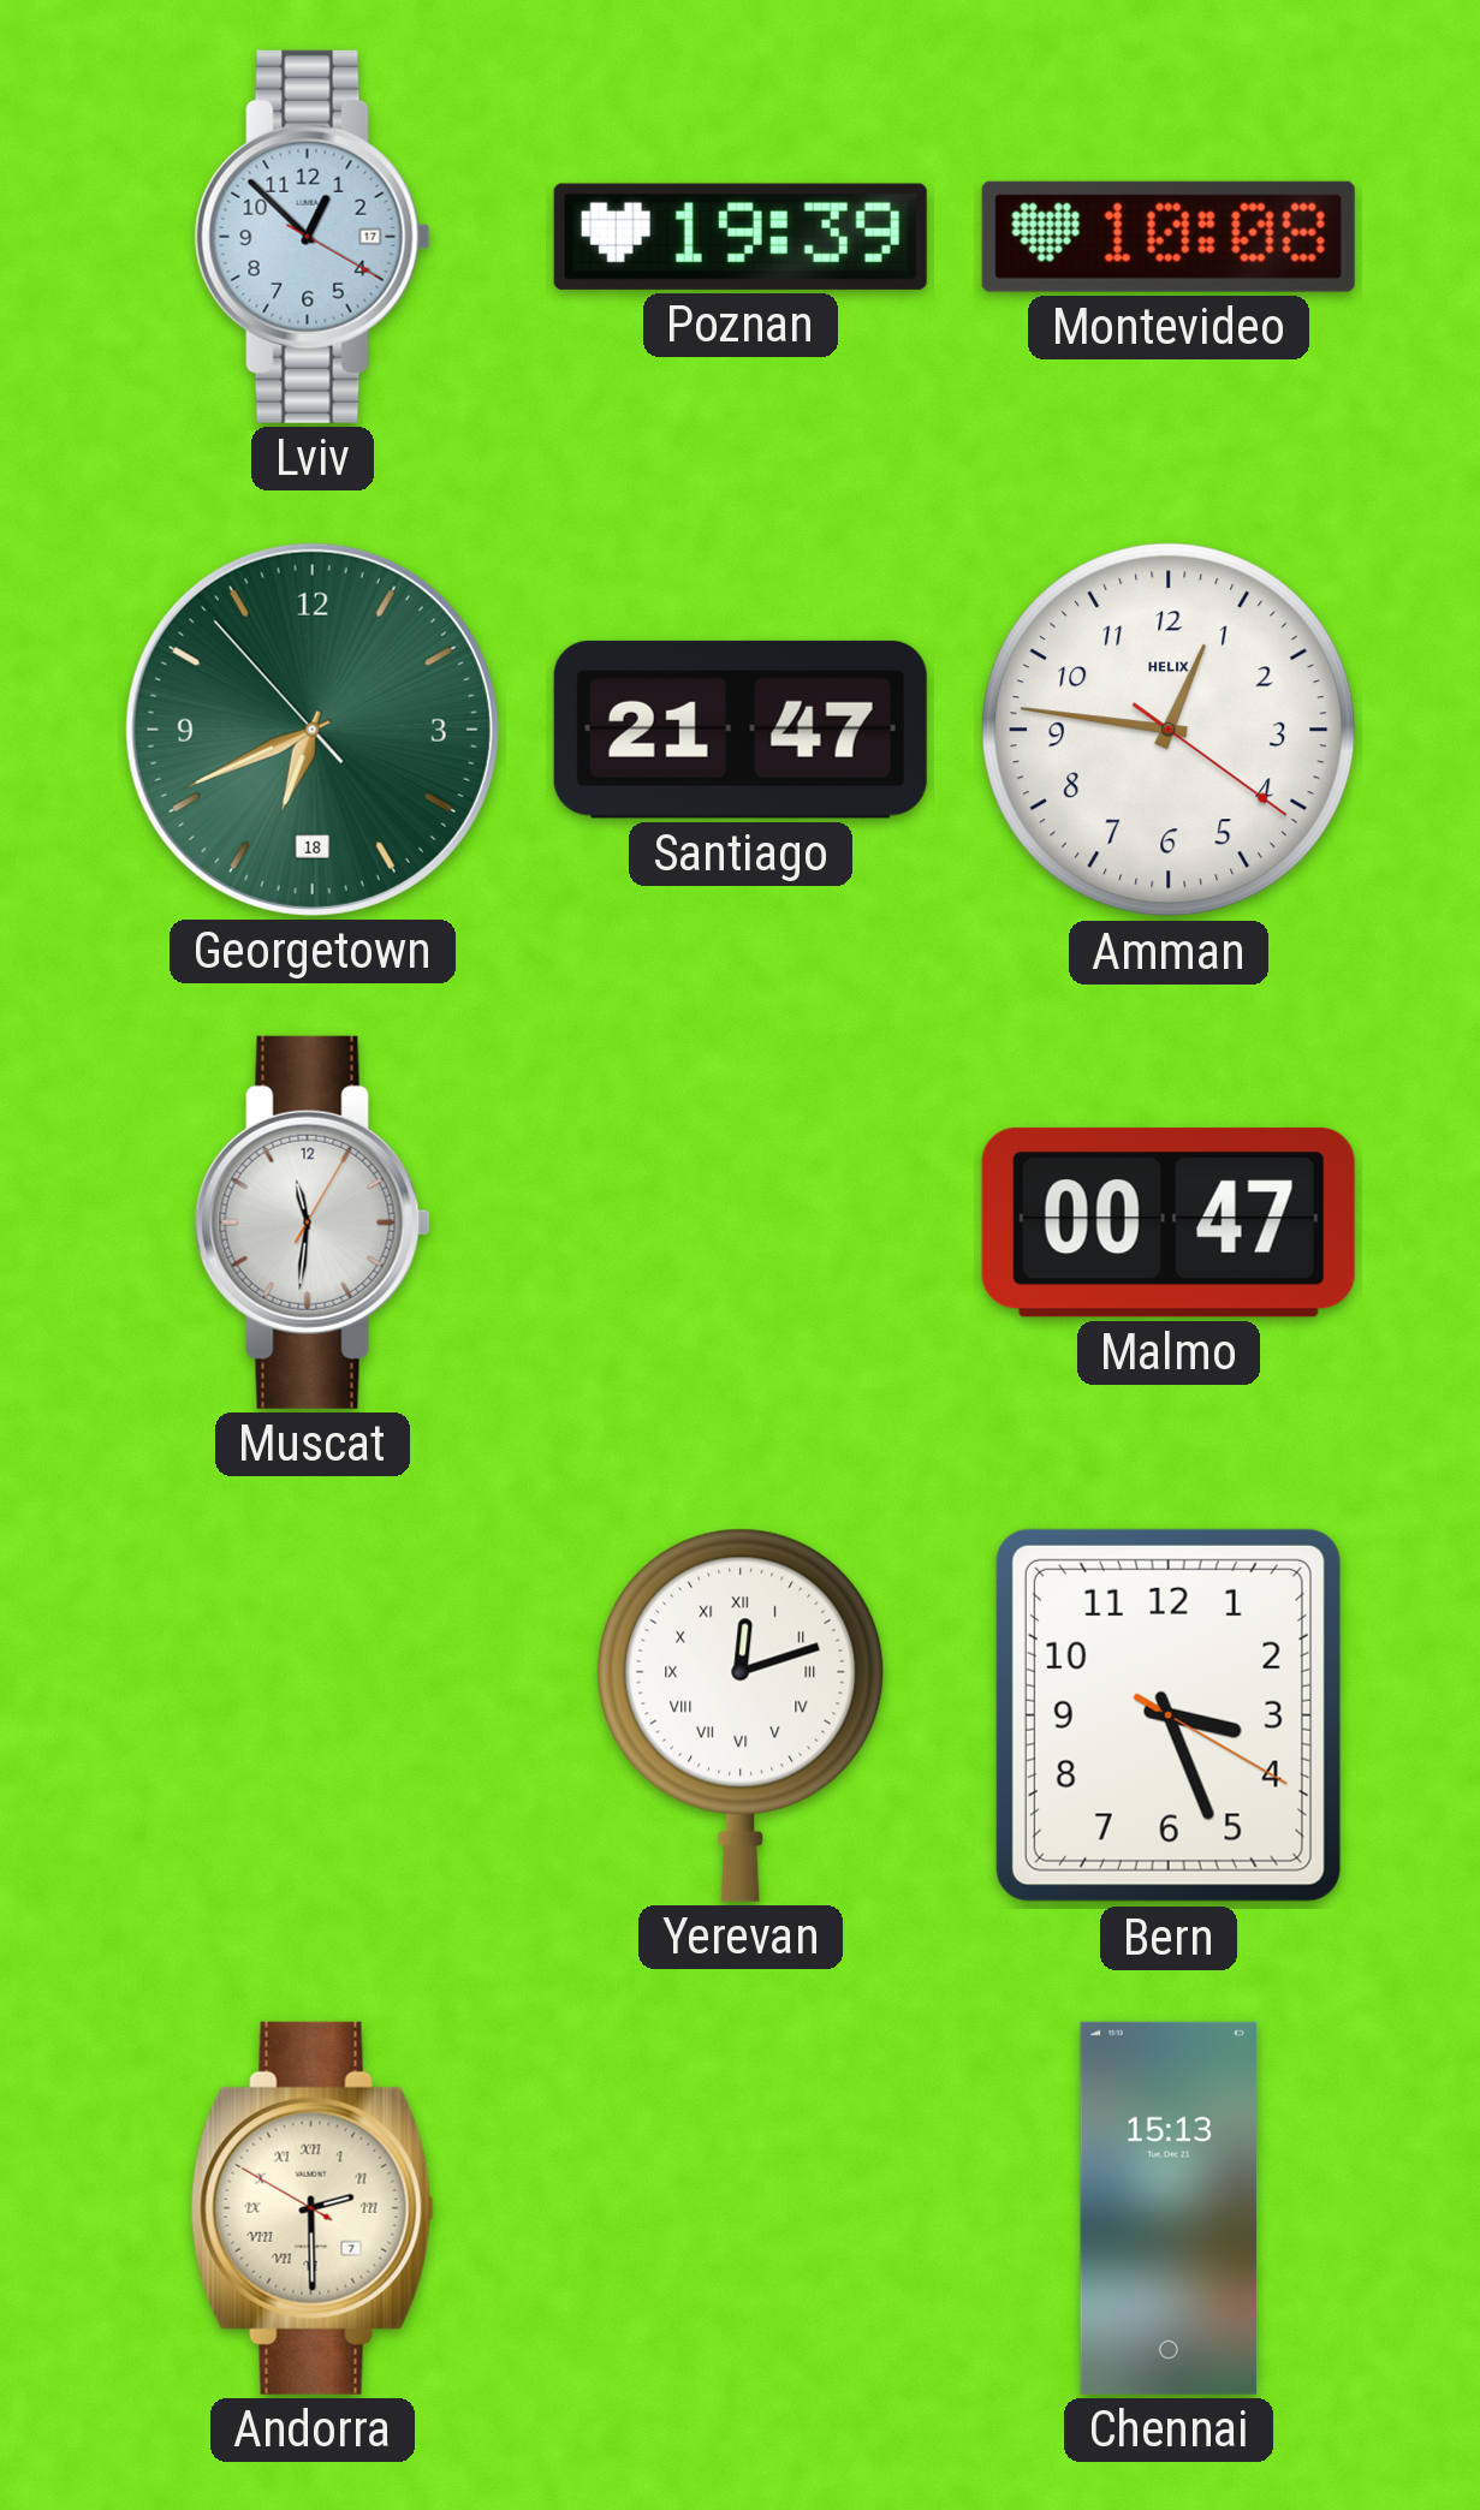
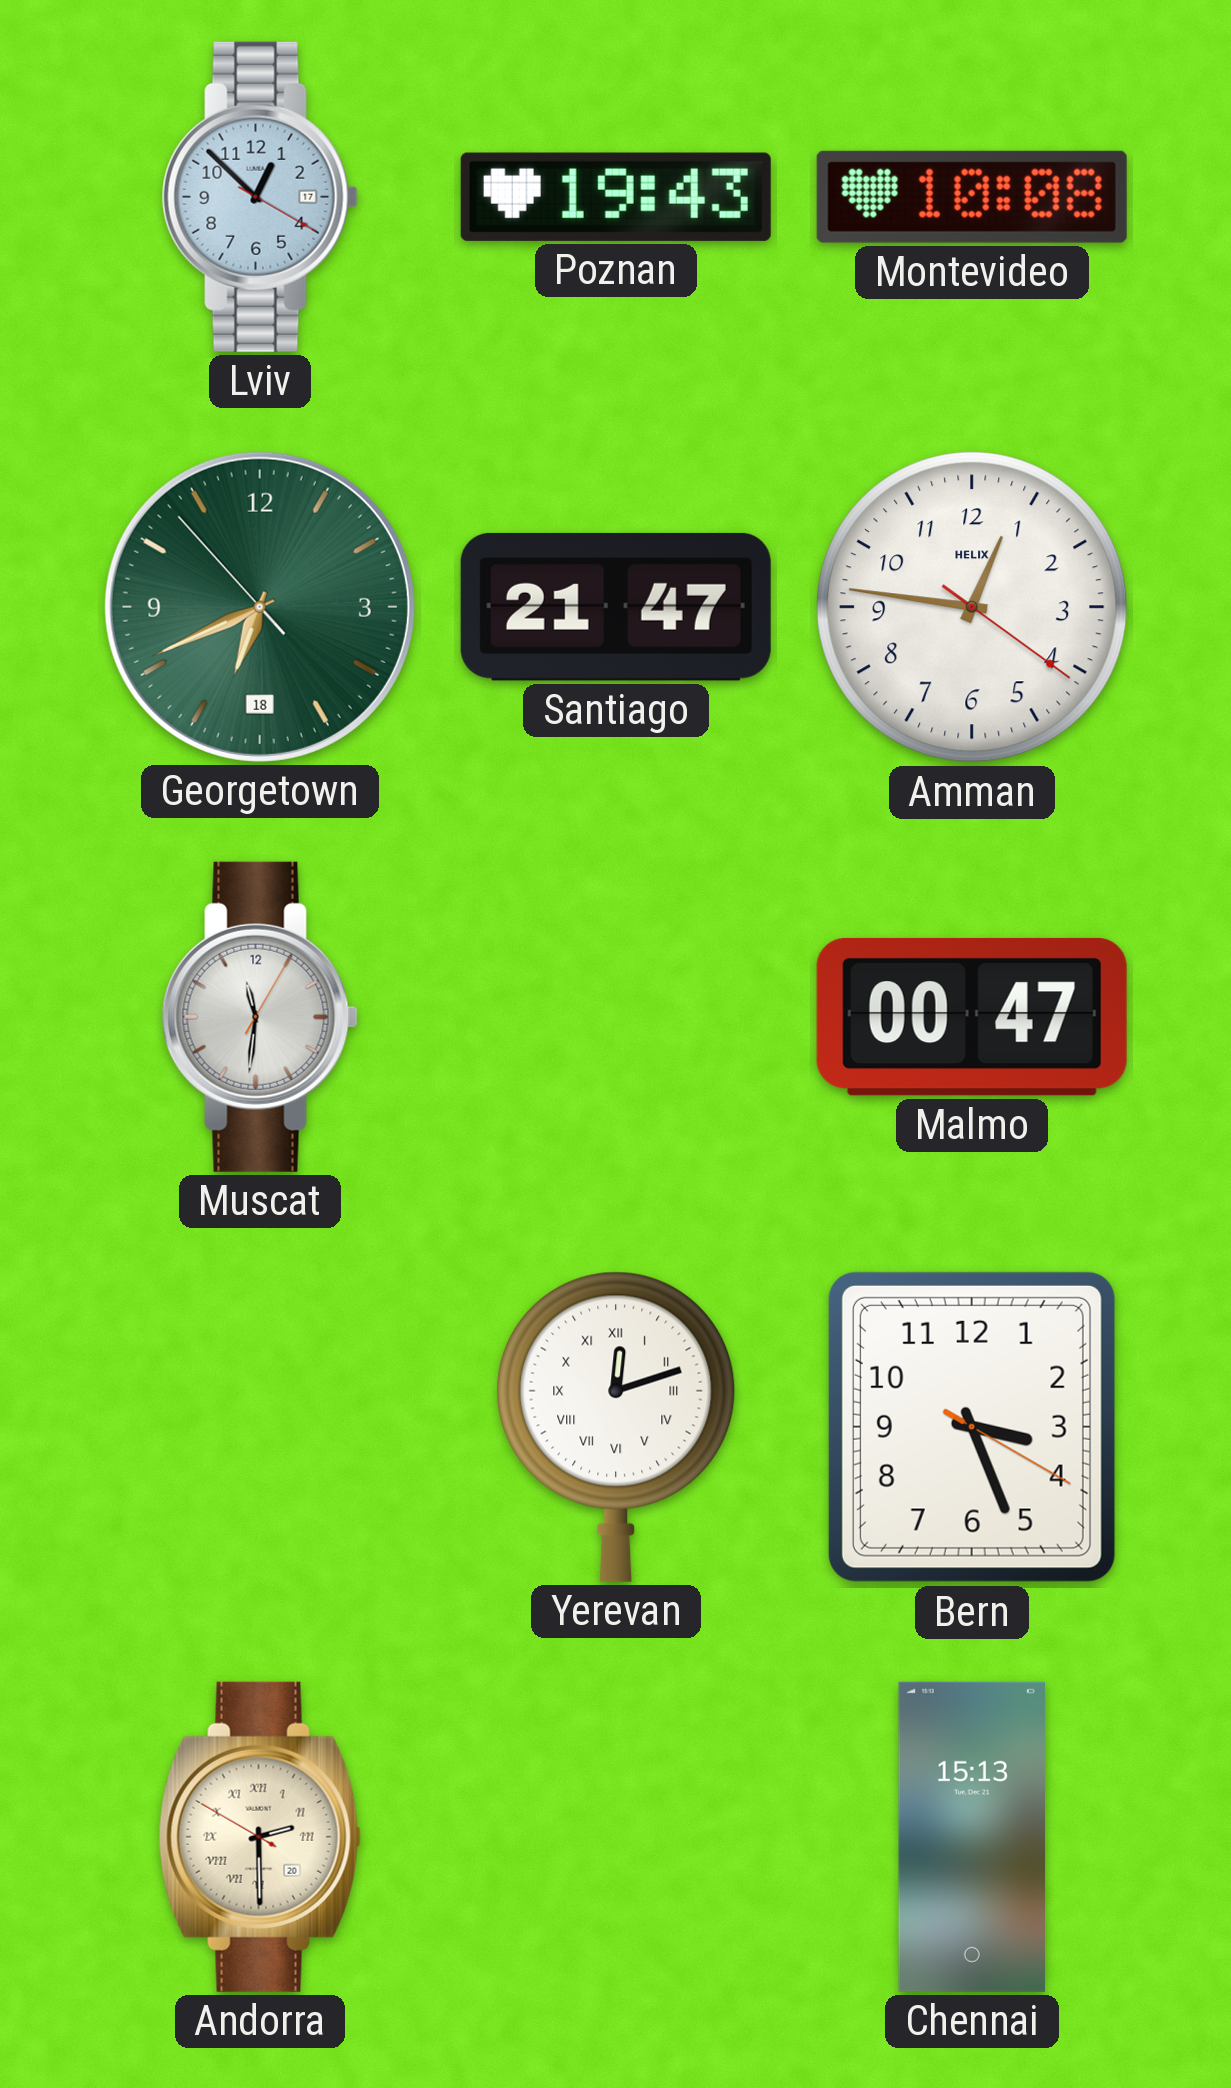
Poznan: 19:39 -> 19:43 (616, 197)
Andorra date: 7 -> 20 (260, 1837)
